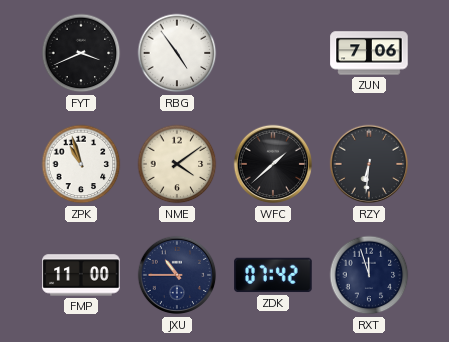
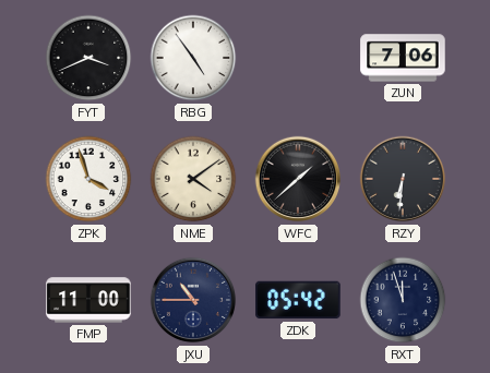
ZPK: 10:57 -> 3:57 (88, 179)
ZDK: 07:42 -> 05:42 (298, 300)
